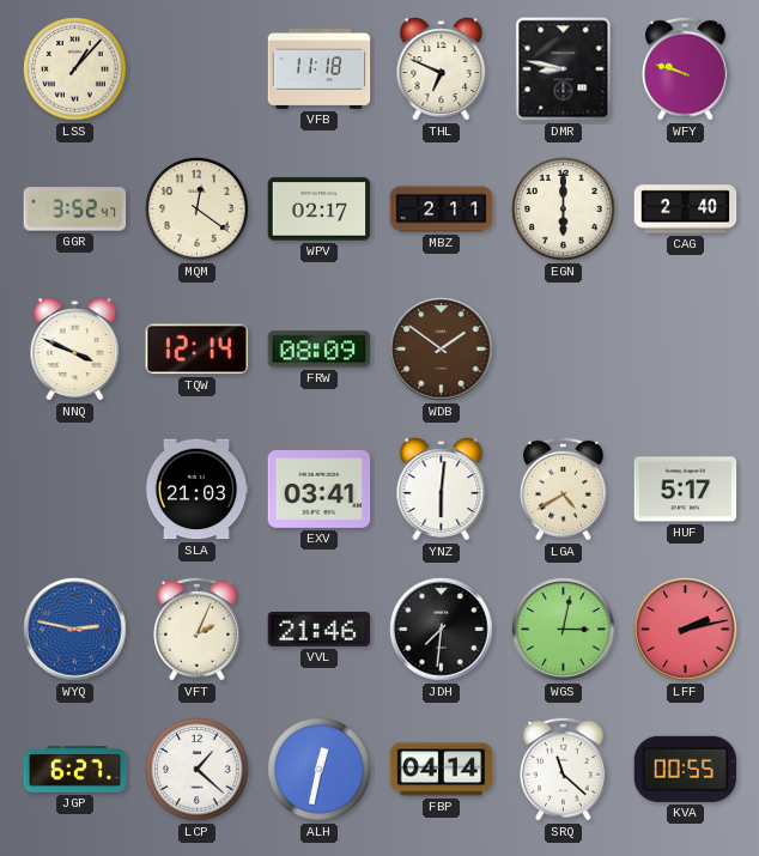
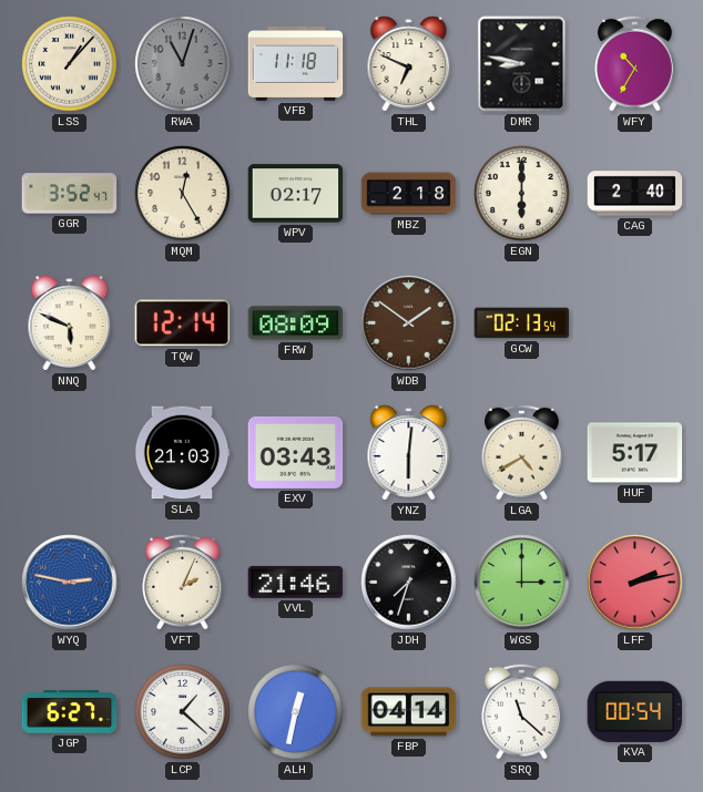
RWA: none -> 11:03 (183, 64)
WFY: 9:48 -> 10:35 (635, 63)
MQM: 12:21 -> 12:25 (183, 194)
MBZ: 2:11 -> 2:18 (409, 194)
NNQ: 3:49 -> 5:49 (70, 323)
GCW: none -> 02:13 (522, 323)
EXV: 03:41 -> 03:43 (296, 452)
JDH: 7:31 -> 7:33 (409, 583)
WGS: 3:02 -> 3:00 (522, 583)
KVA: 00:55 -> 00:54 (635, 711)
